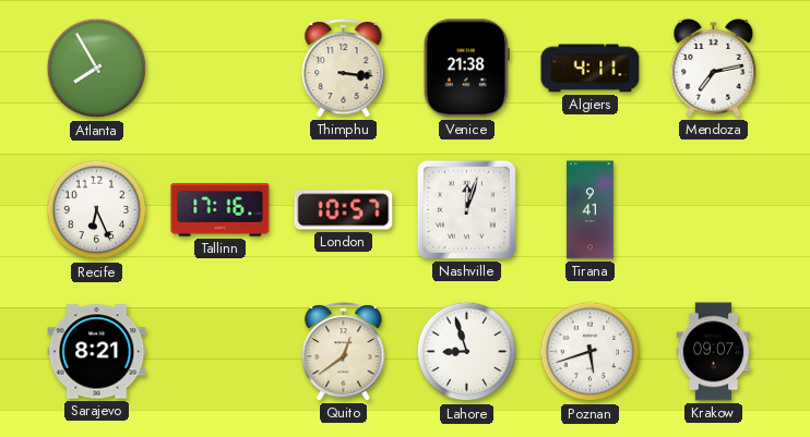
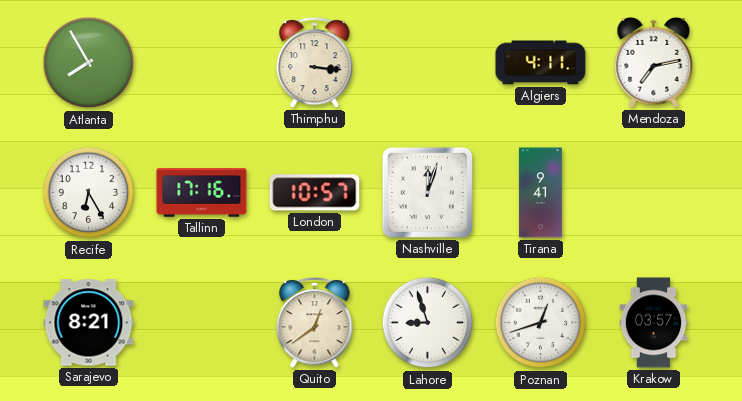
Venice: 21:38 -> none (466, 69)
Recife: 6:26 -> 6:25 (89, 193)
Poznan: 5:42 -> 12:42 (541, 323)
Krakow: 09:07 -> 03:57 (654, 323)
